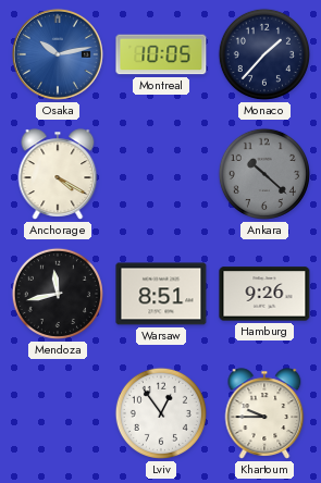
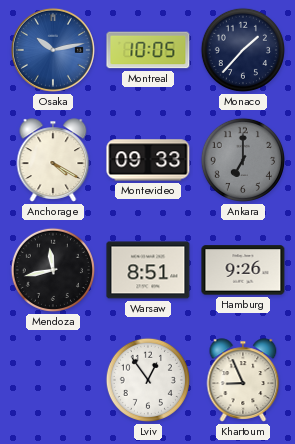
Montevideo: none -> 09:33 (148, 160)
Ankara: 10:22 -> 7:00 (243, 160)
Khartoum: 9:45 -> 8:56 (243, 380)
